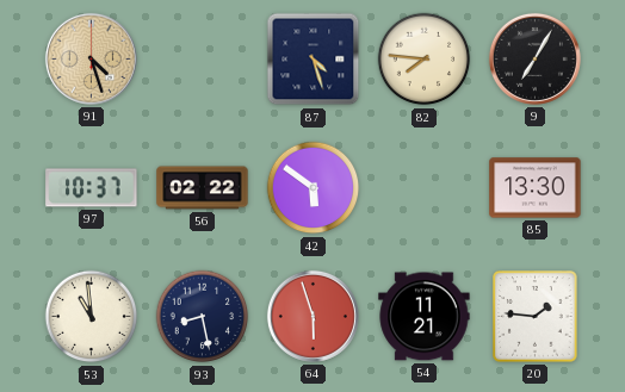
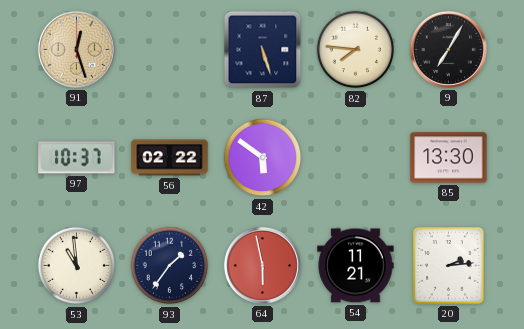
91: 4:27 -> 12:27 (76, 49)
87: 4:27 -> 5:27 (263, 50)
93: 8:28 -> 1:36 (170, 266)
64: 5:57 -> 5:58 (262, 265)
20: 1:46 -> 2:14 (449, 266)
